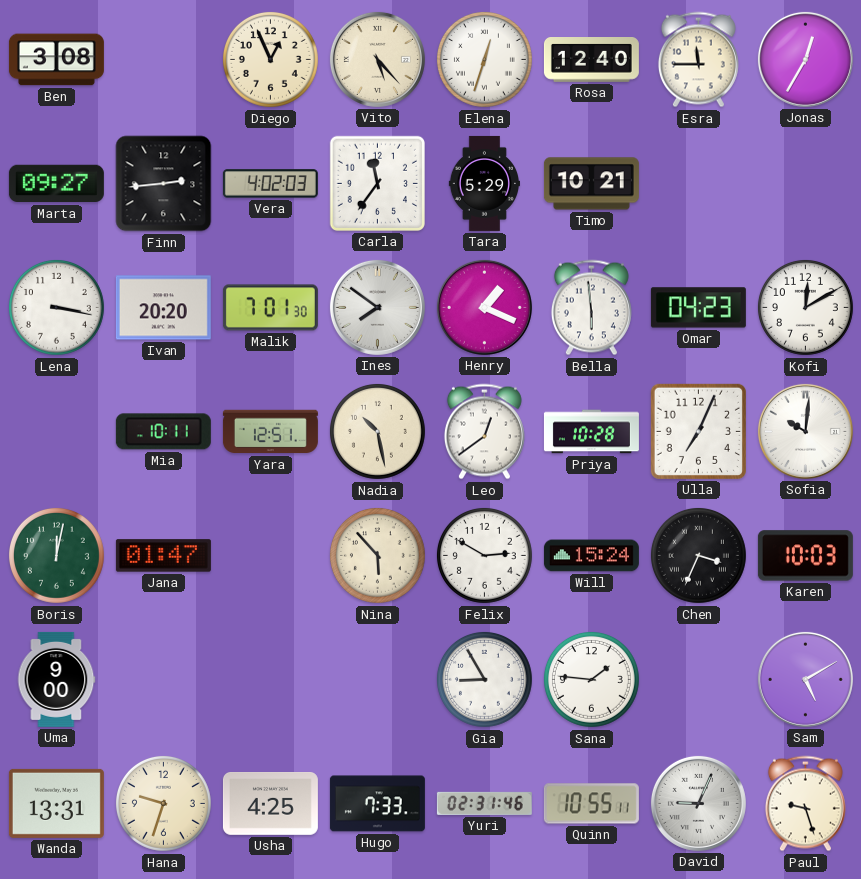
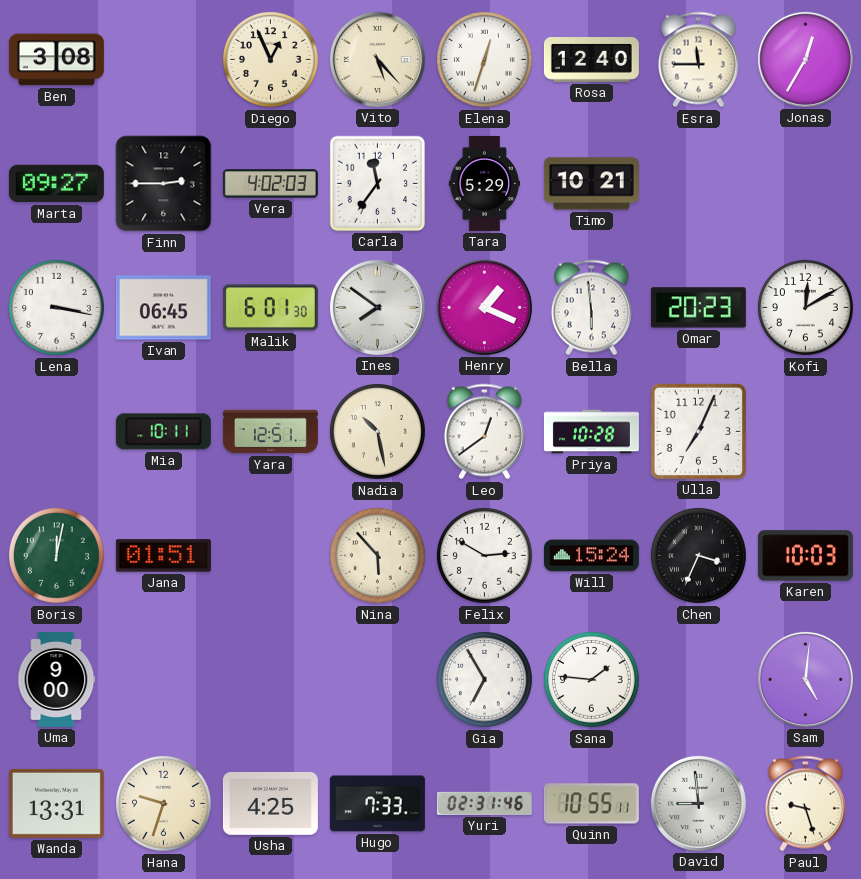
Finn: 2:44 -> 2:45 (164, 184)
Ivan: 20:20 -> 06:45 (163, 308)
Malik: 7:01 -> 6:01 (270, 308)
Omar: 04:23 -> 20:23 (698, 308)
Sofia: 10:01 -> none (805, 431)
Jana: 01:47 -> 01:51 (163, 556)
Gia: 8:55 -> 6:55 (484, 679)
Sam: 5:10 -> 5:01 (805, 679)
David: 9:04 -> 8:59 (698, 803)
